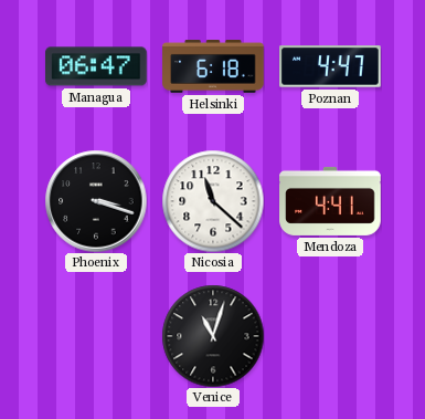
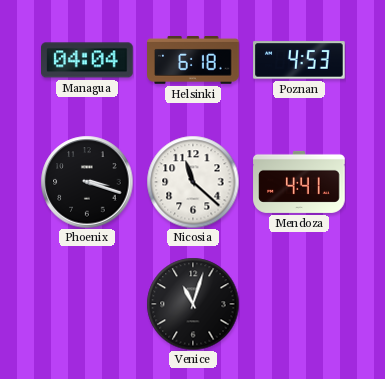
Managua: 06:47 -> 04:04 (88, 60)
Poznan: 4:47 -> 4:53 (299, 60)
